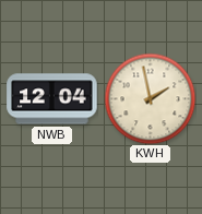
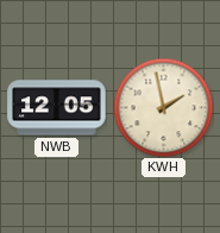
NWB: 12:04 -> 12:05 (57, 108)
